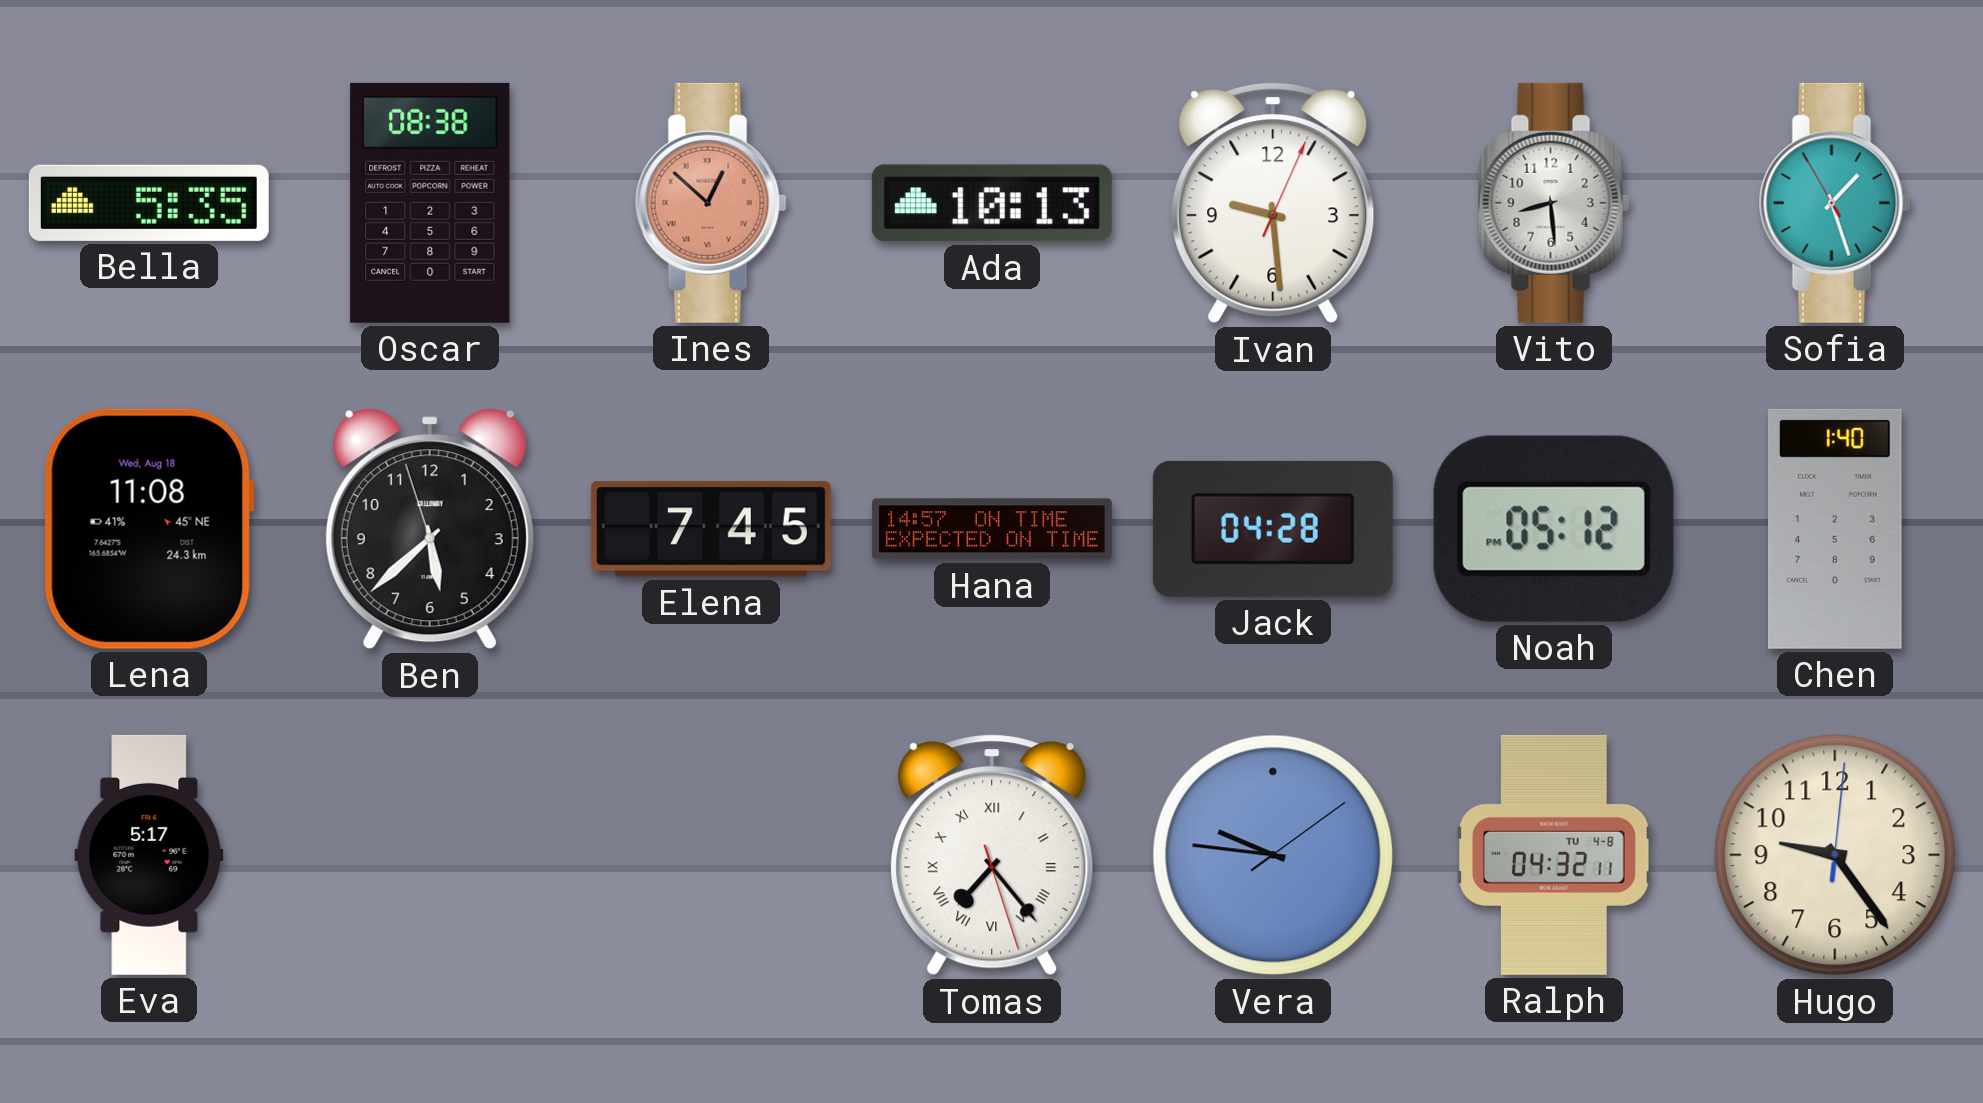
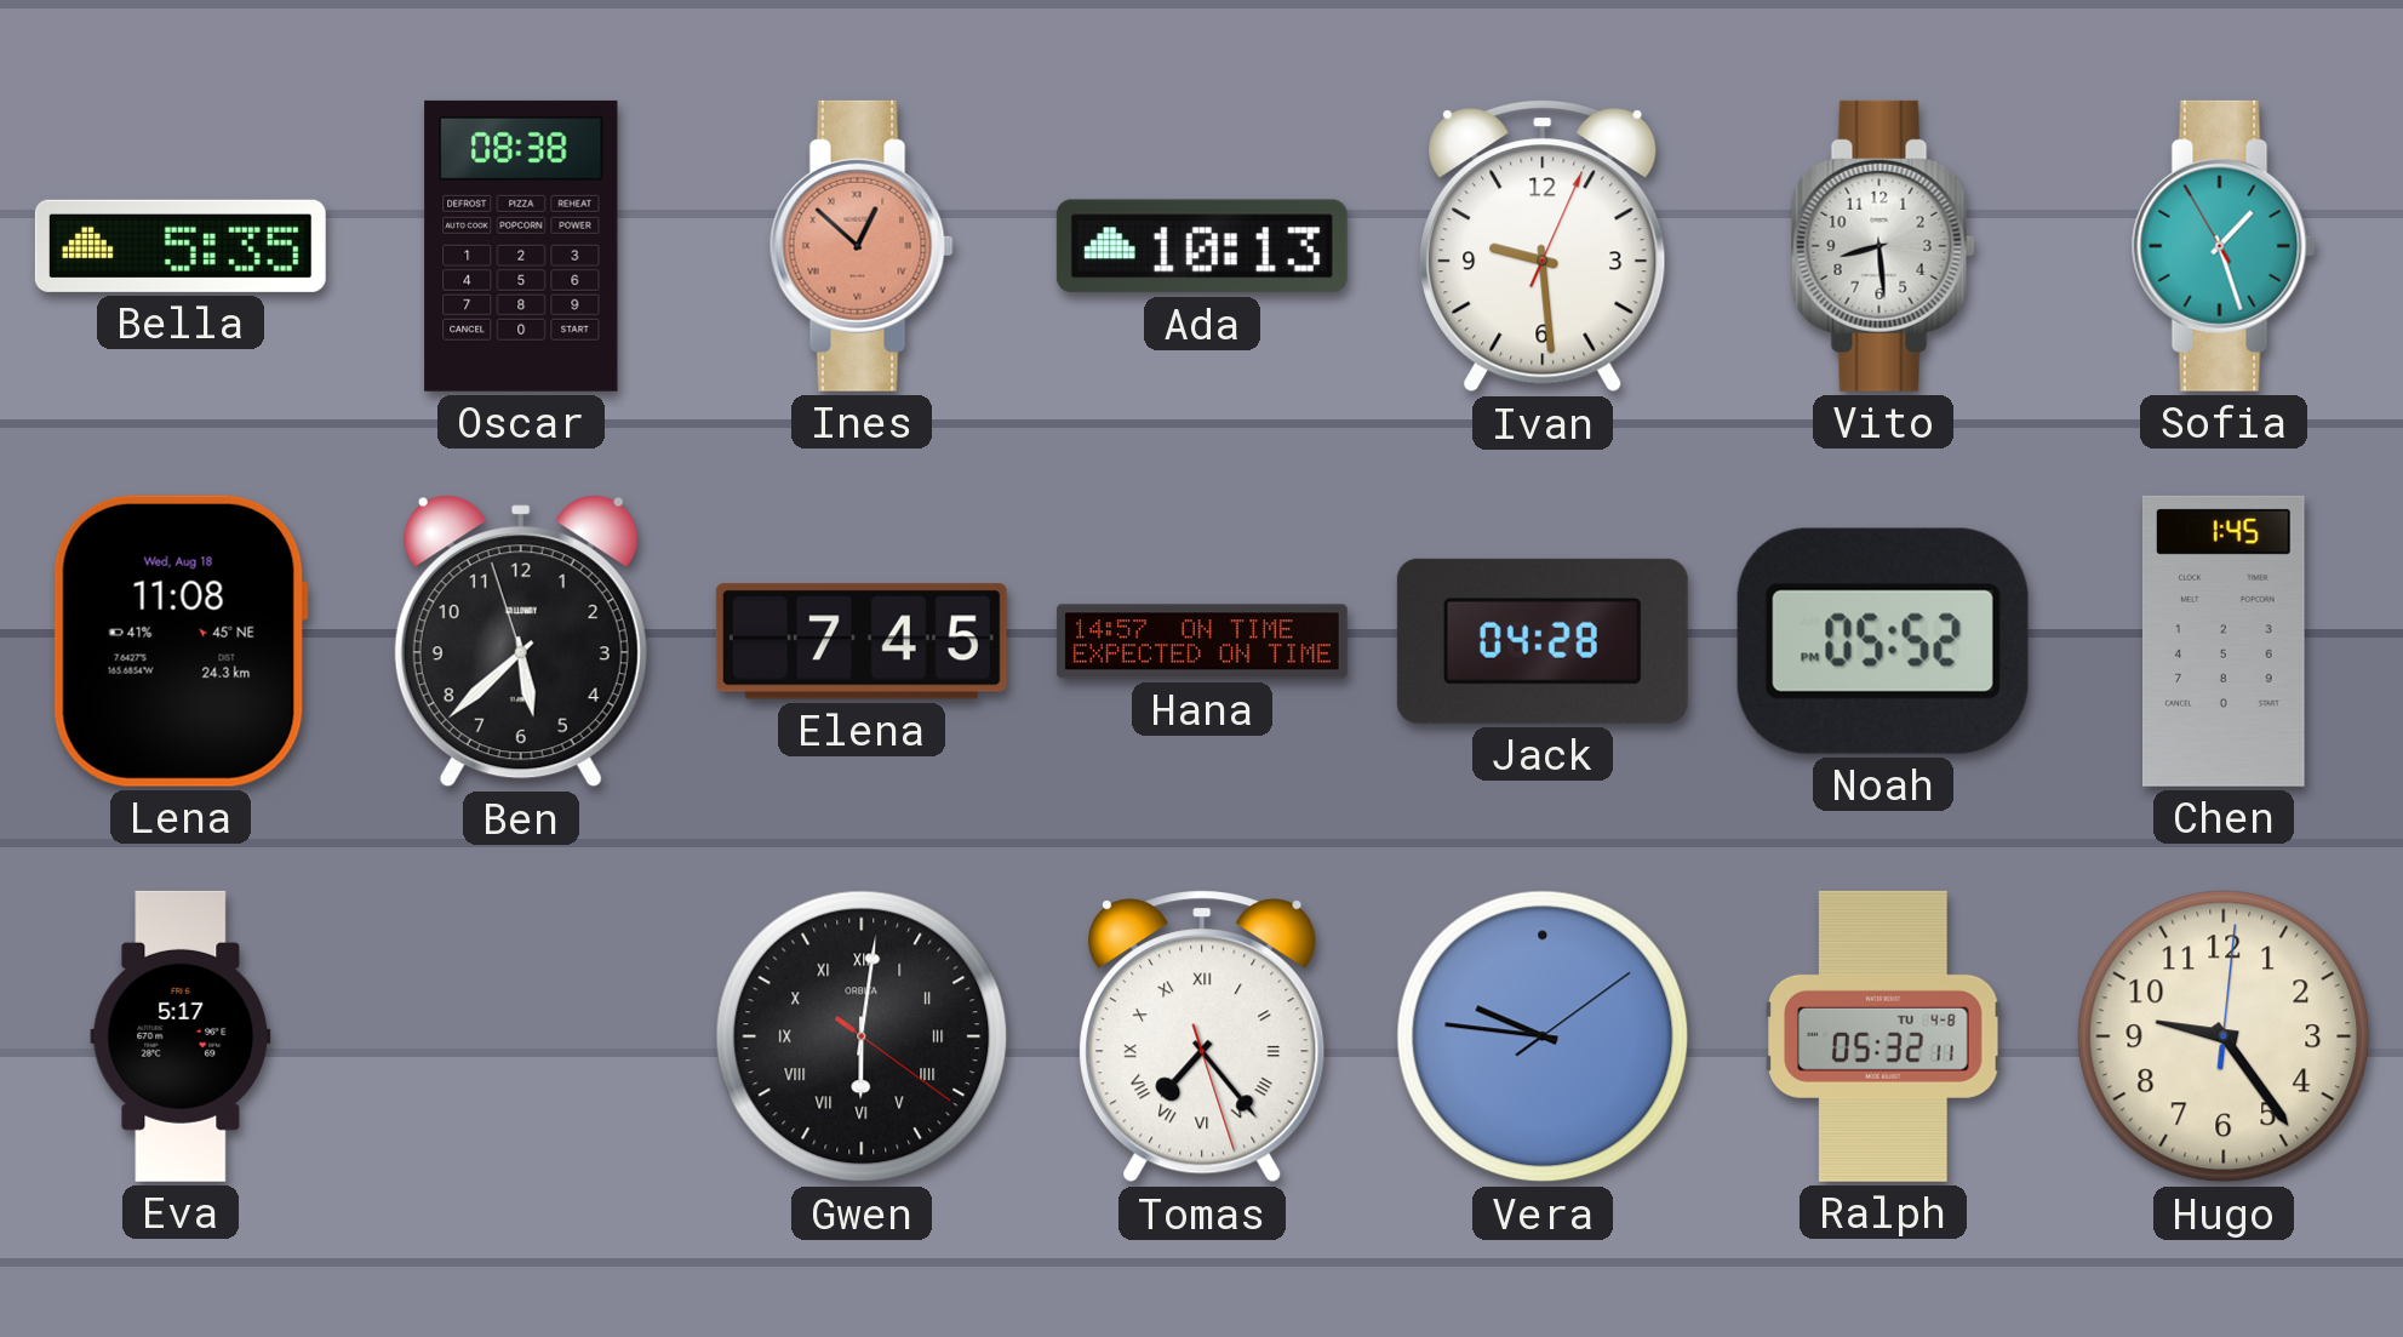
Noah: 05:12 -> 05:52 (1883, 641)
Chen: 1:40 -> 1:45 (2225, 641)
Gwen: none -> 6:01 (862, 1036)
Ralph: 04:32 -> 05:32 (1883, 1036)
